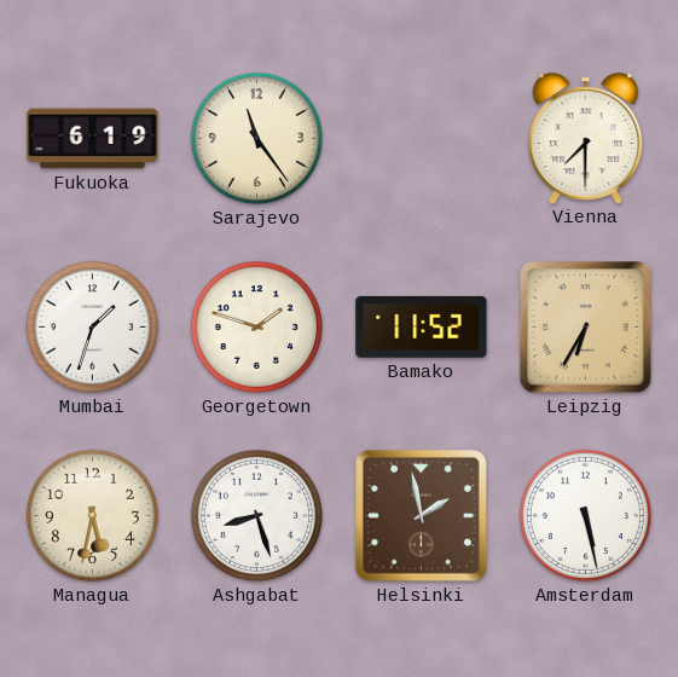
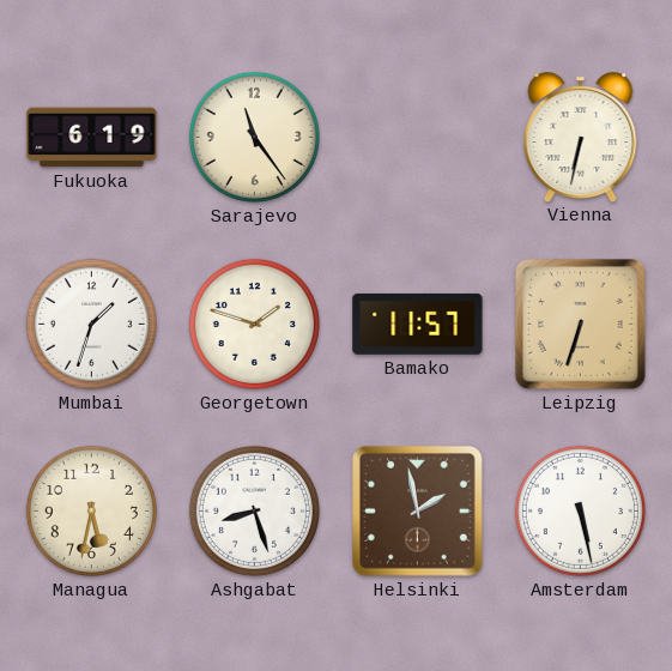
Vienna: 7:30 -> 6:32 (581, 137)
Bamako: 11:52 -> 11:57 (418, 324)
Leipzig: 6:35 -> 6:33 (580, 324)
